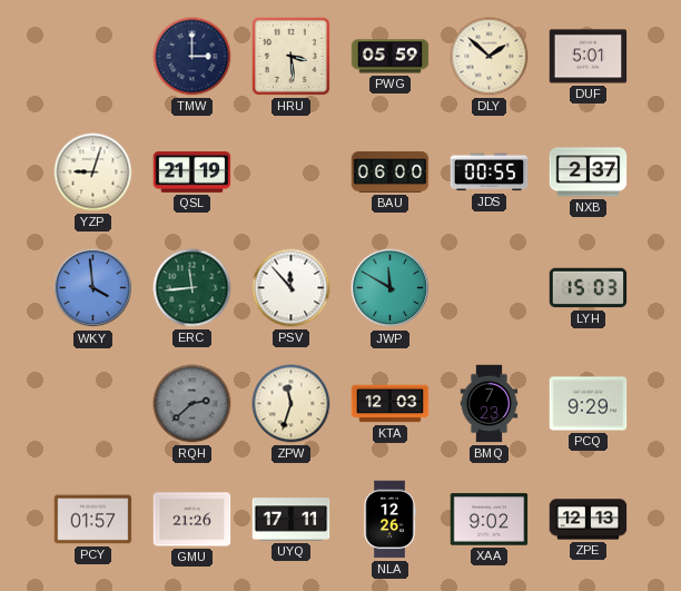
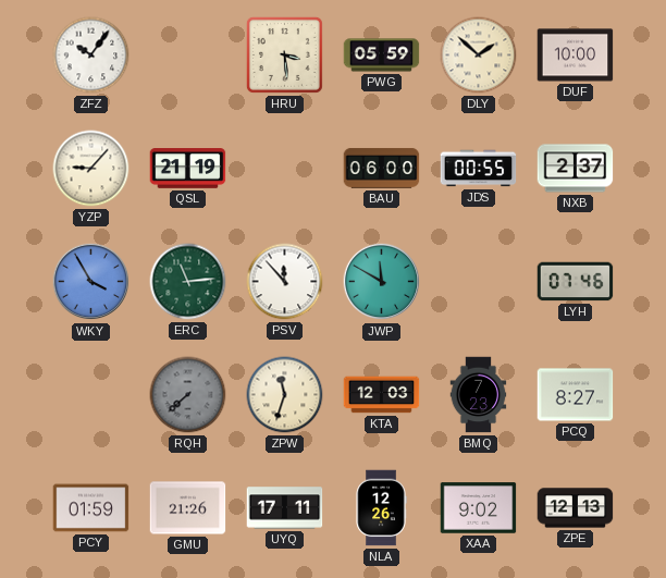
ZFZ: none -> 10:06 (91, 56)
TMW: 3:00 -> none (193, 57)
DUF: 5:01 -> 10:00 (576, 56)
YZP: 9:03 -> 9:07 (91, 169)
WKY: 3:59 -> 3:55 (91, 282)
ERC: 11:44 -> 11:14 (188, 282)
LYH: 15:03 -> 07:46 (576, 282)
RQH: 2:38 -> 7:38 (188, 395)
PCQ: 9:29 -> 8:27 (576, 395)
PCY: 01:57 -> 01:59 (91, 508)
